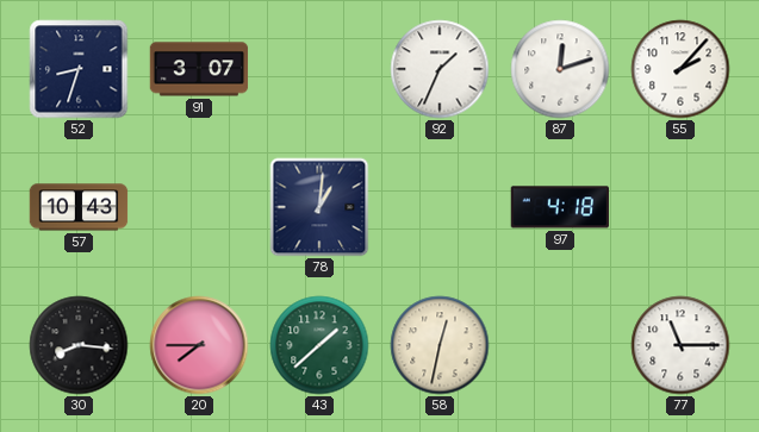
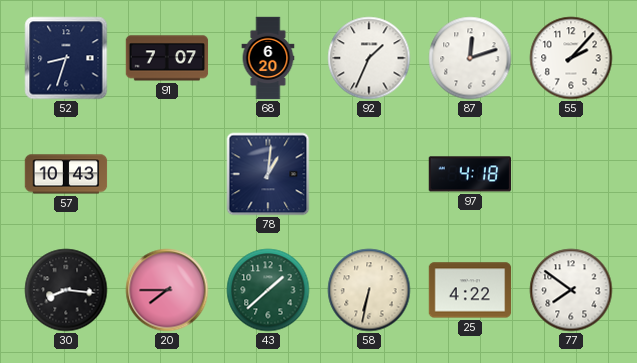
91: 3:07 -> 7:07 (167, 58)
68: none -> 6:20 (268, 58)
58: 12:32 -> 6:32 (369, 290)
25: none -> 4:22 (470, 290)
77: 11:15 -> 7:51 (571, 290)
